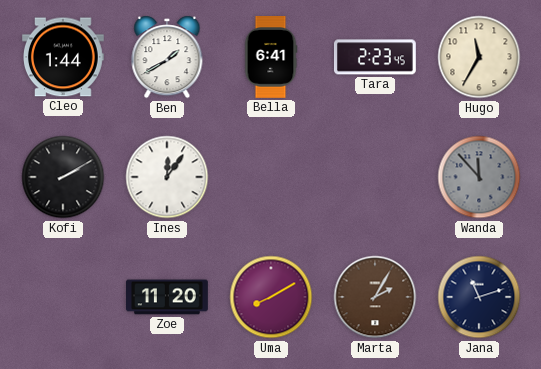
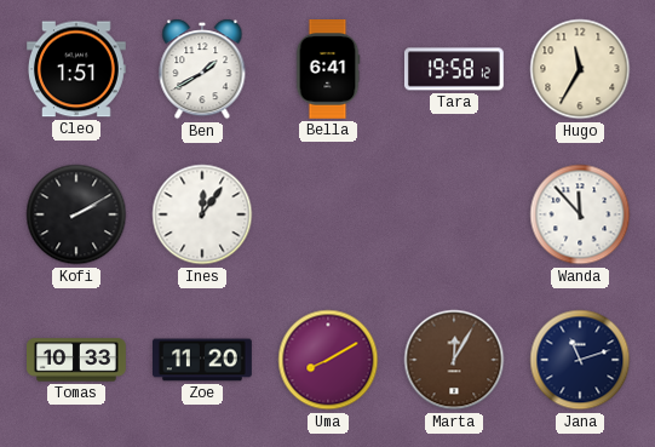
Cleo: 1:44 -> 1:51 (77, 69)
Tara: 2:23 -> 19:58 (455, 69)
Wanda dial: grey -> white (580, 214)
Tomas: none -> 10:33 (77, 360)
Marta: 2:05 -> 12:05 (454, 360)
